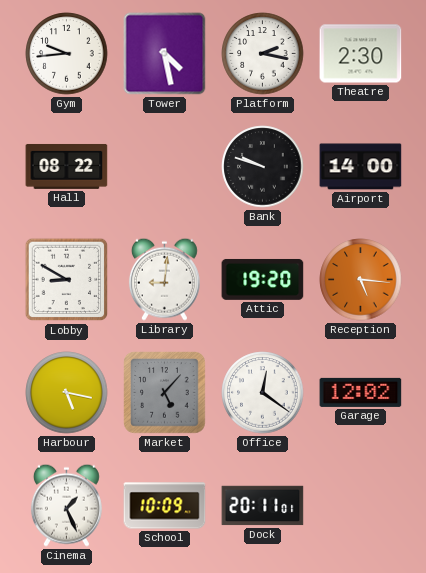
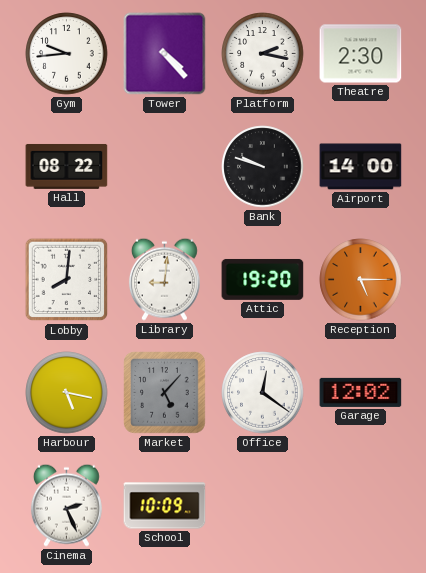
Tower: 4:28 -> 4:23 (165, 54)
Lobby: 8:50 -> 8:01 (67, 280)
Reception: 5:16 -> 5:15 (361, 280)
Cinema: 1:26 -> 2:26 (66, 505)
Dock: 20:11 -> none (263, 506)
